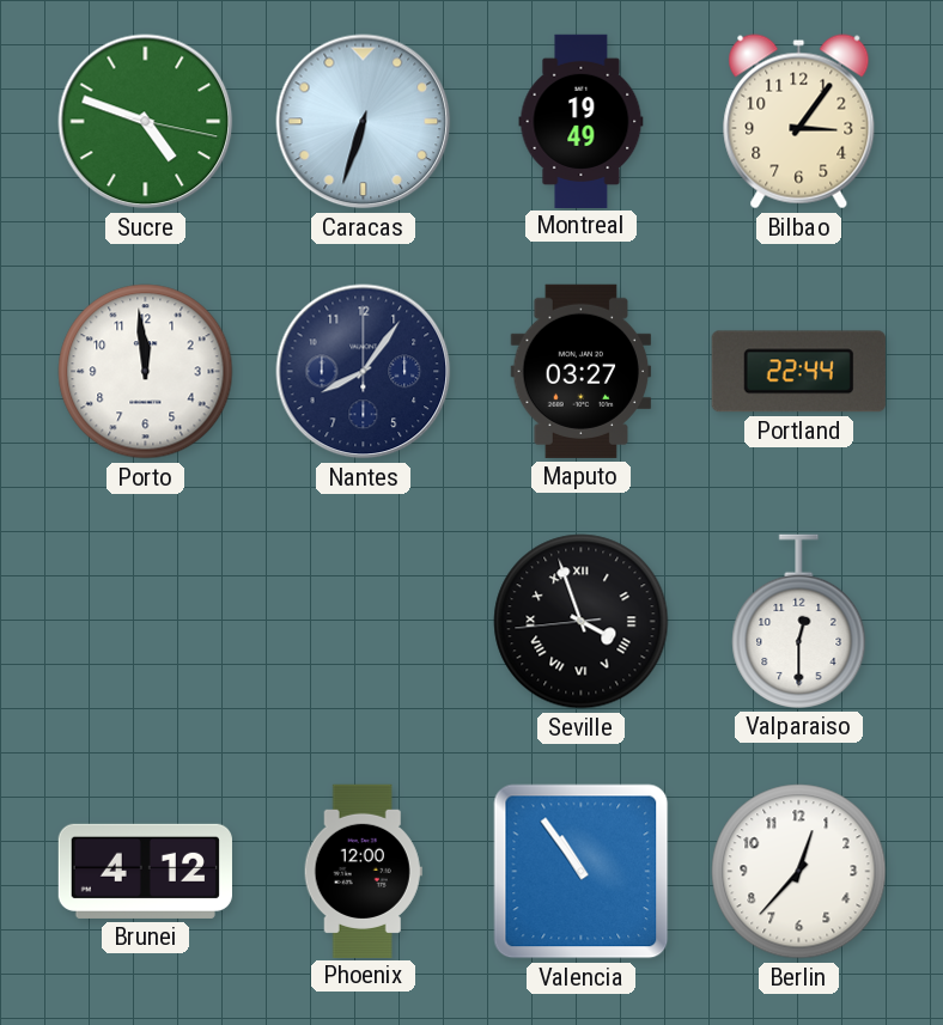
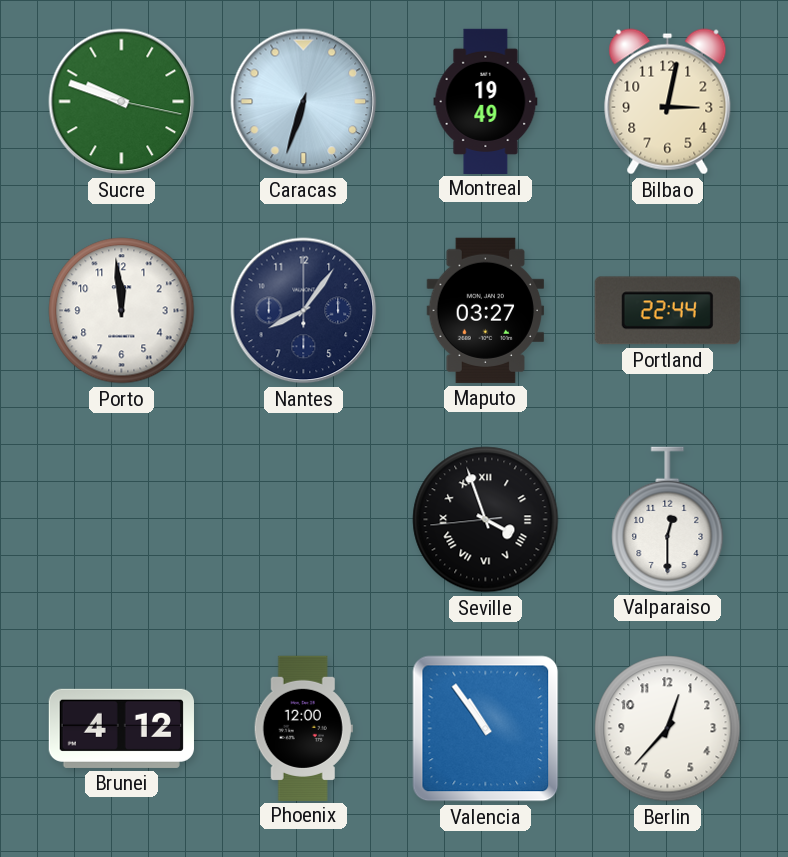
Sucre: 4:48 -> 9:48 (122, 102)
Bilbao: 3:06 -> 3:02 (668, 102)
